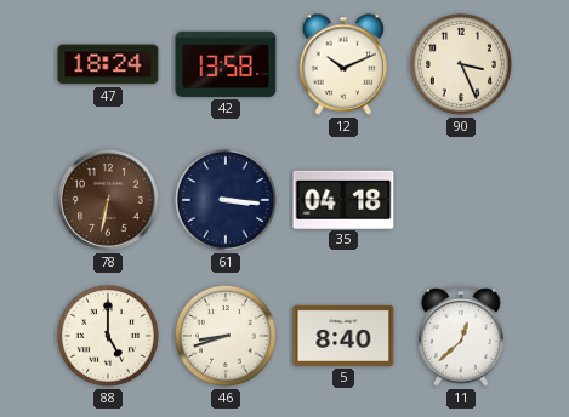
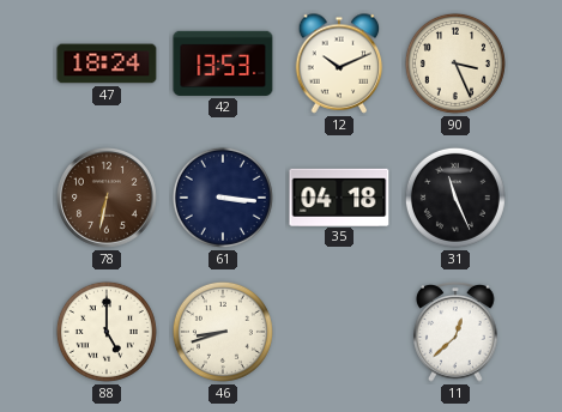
42: 13:58 -> 13:53 (223, 63)
31: none -> 11:26 (455, 198)
5: 8:40 -> none (343, 336)
